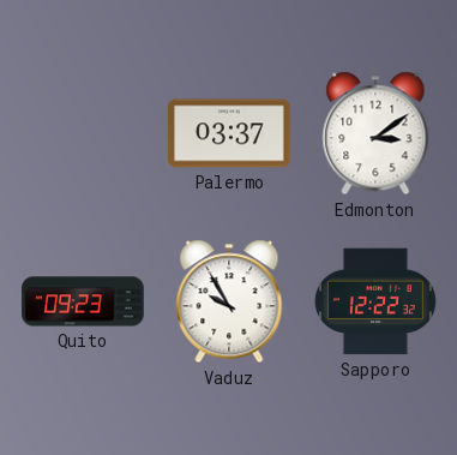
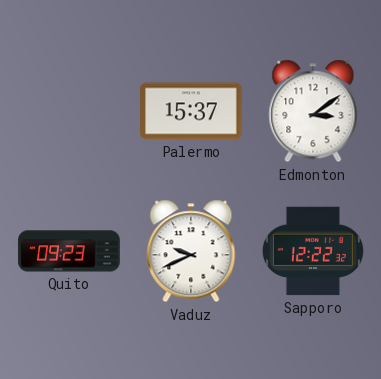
Palermo: 03:37 -> 15:37 (191, 111)
Vaduz: 9:55 -> 9:41 (191, 251)
